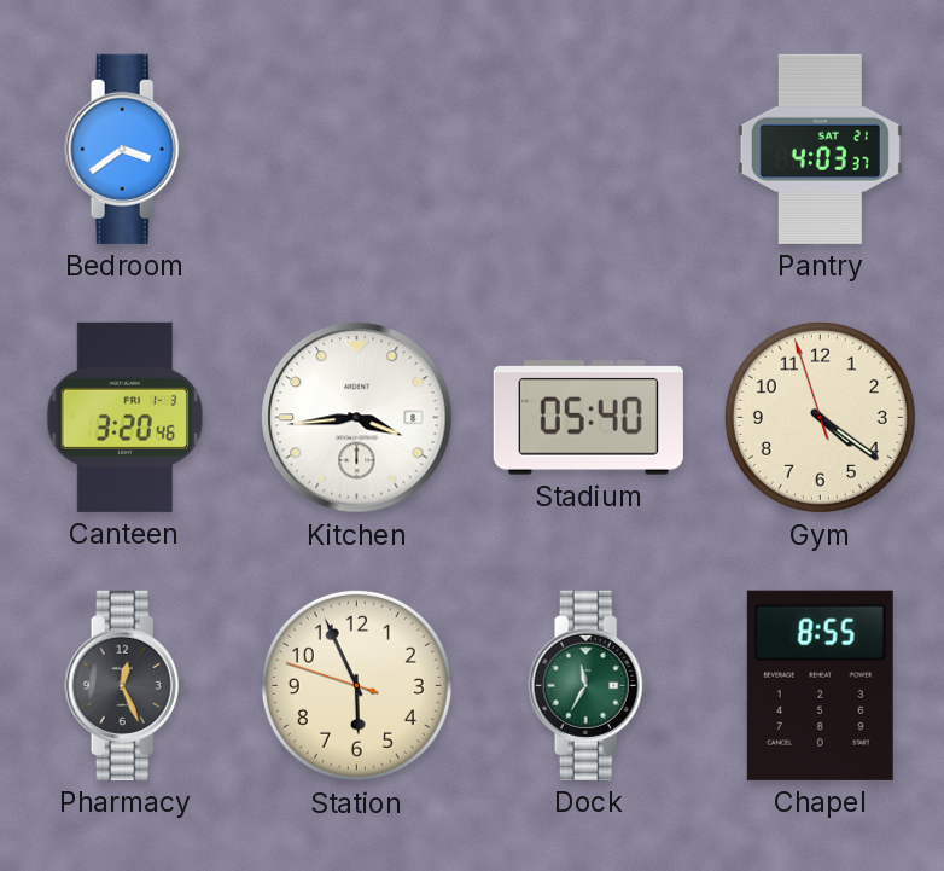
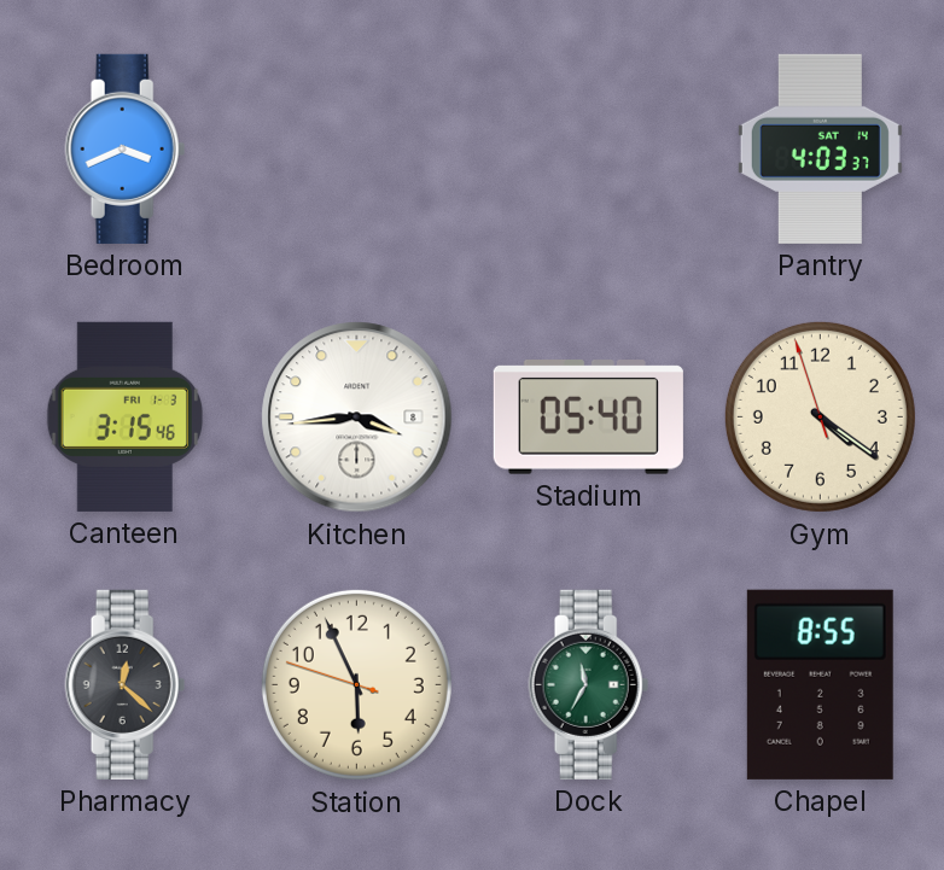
Bedroom: 3:39 -> 3:41 (126, 148)
Pantry date: SAT 21 -> SAT 14 (820, 148)
Canteen: 3:20 -> 3:15 (124, 416)
Pharmacy: 12:26 -> 12:22 (126, 684)
